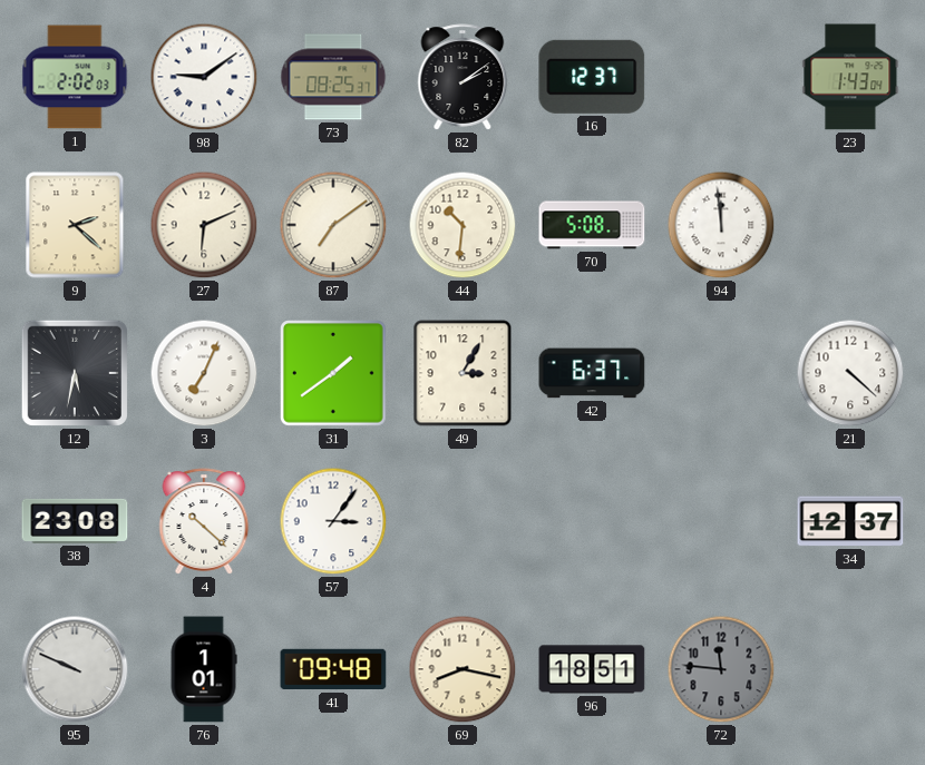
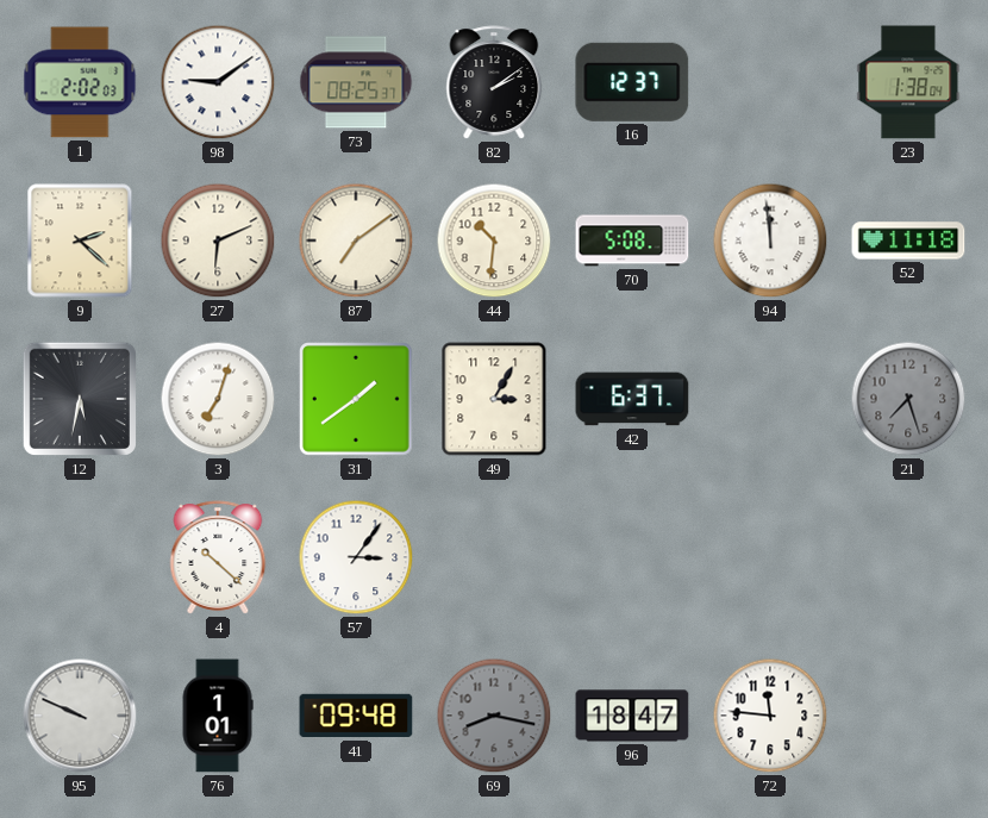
23: 1:43 -> 1:38 (908, 82)
52: none -> 11:18 (908, 241)
3: 7:04 -> 7:03 (218, 399)
21: 4:22 -> 7:27 (908, 399)
21 dial: white -> grey (908, 399)
38: 23:08 -> none (75, 521)
34: 12:37 -> none (850, 521)
69 dial: cream -> grey (494, 716)
96: 18:51 -> 18:47 (632, 716)
72 dial: grey -> white (770, 716)
